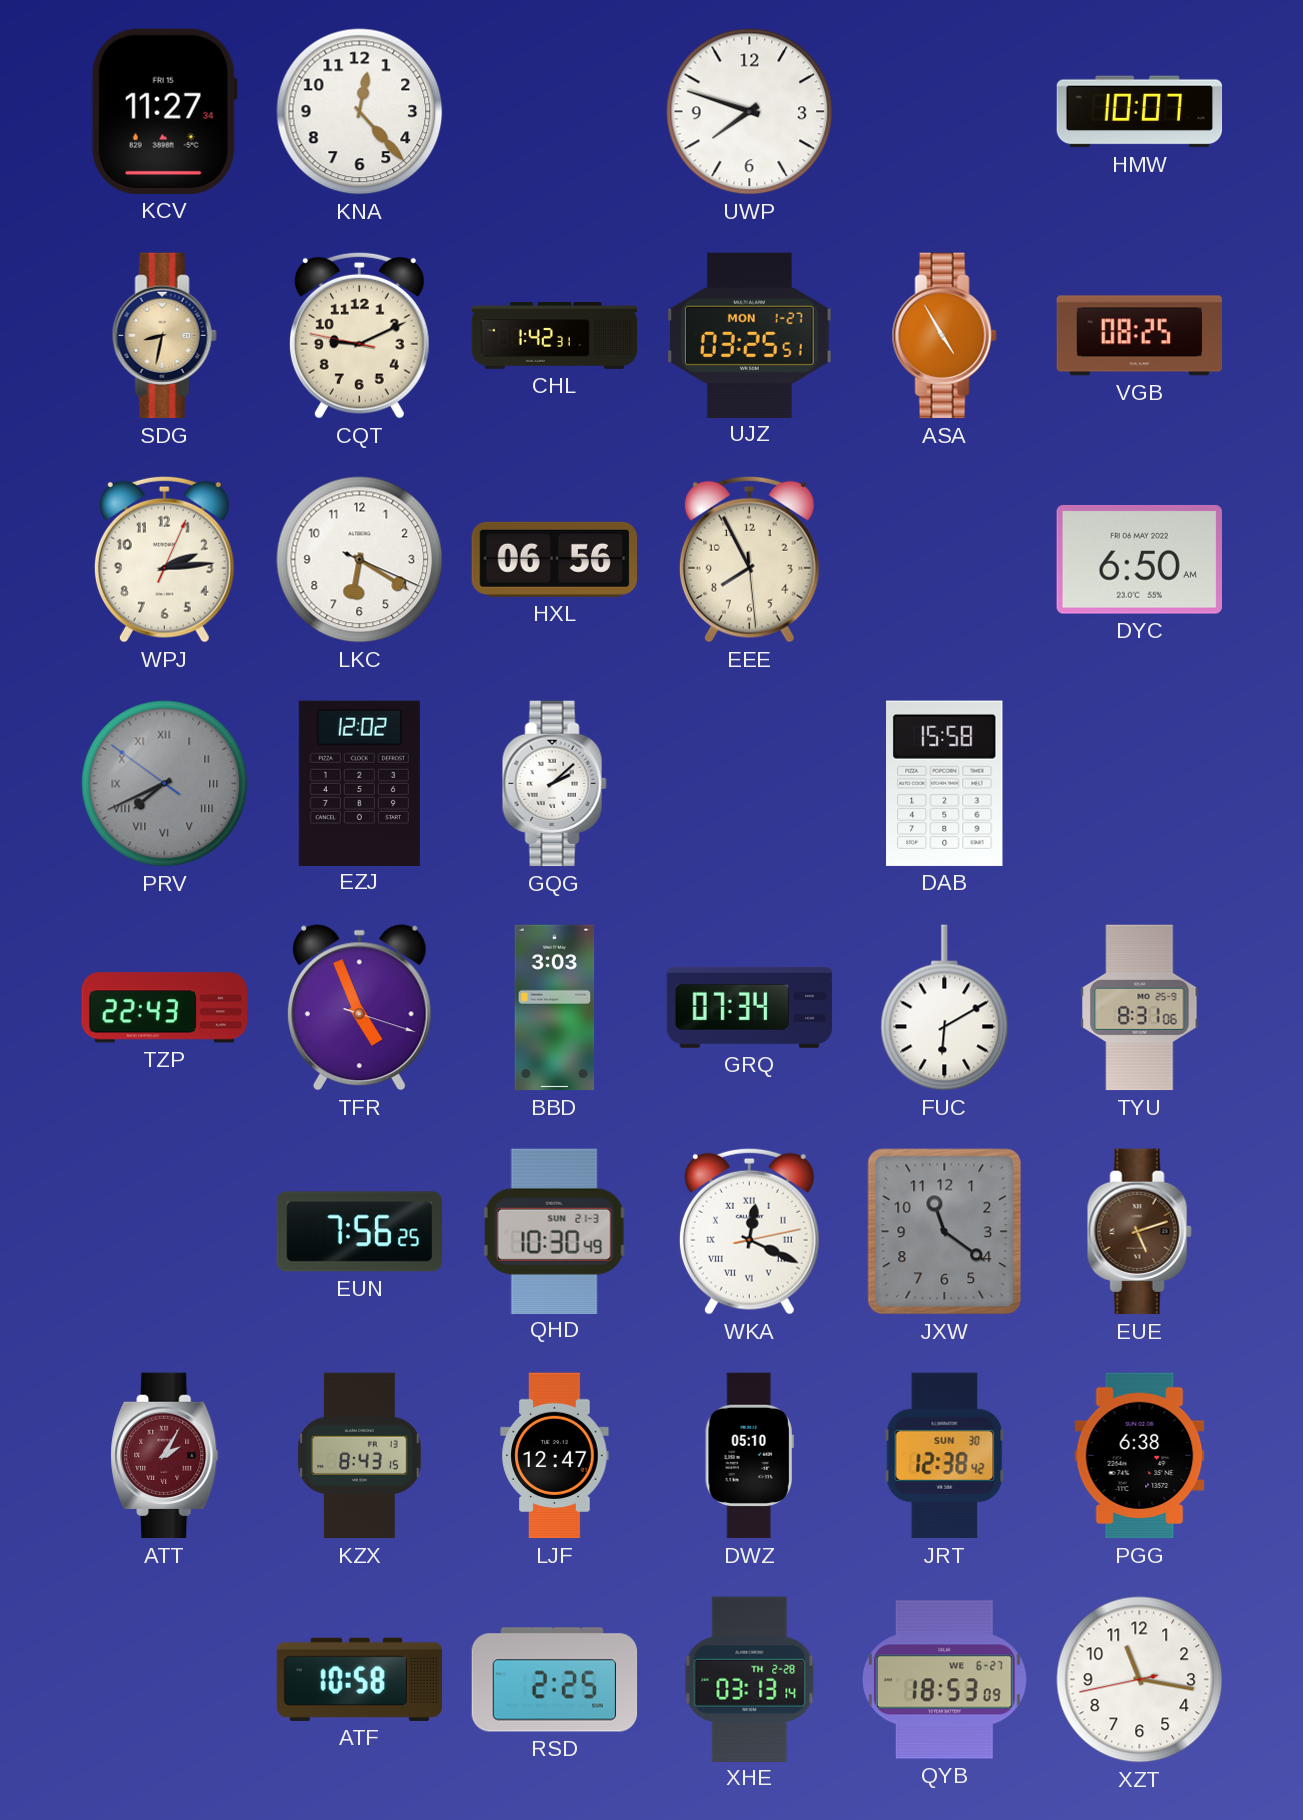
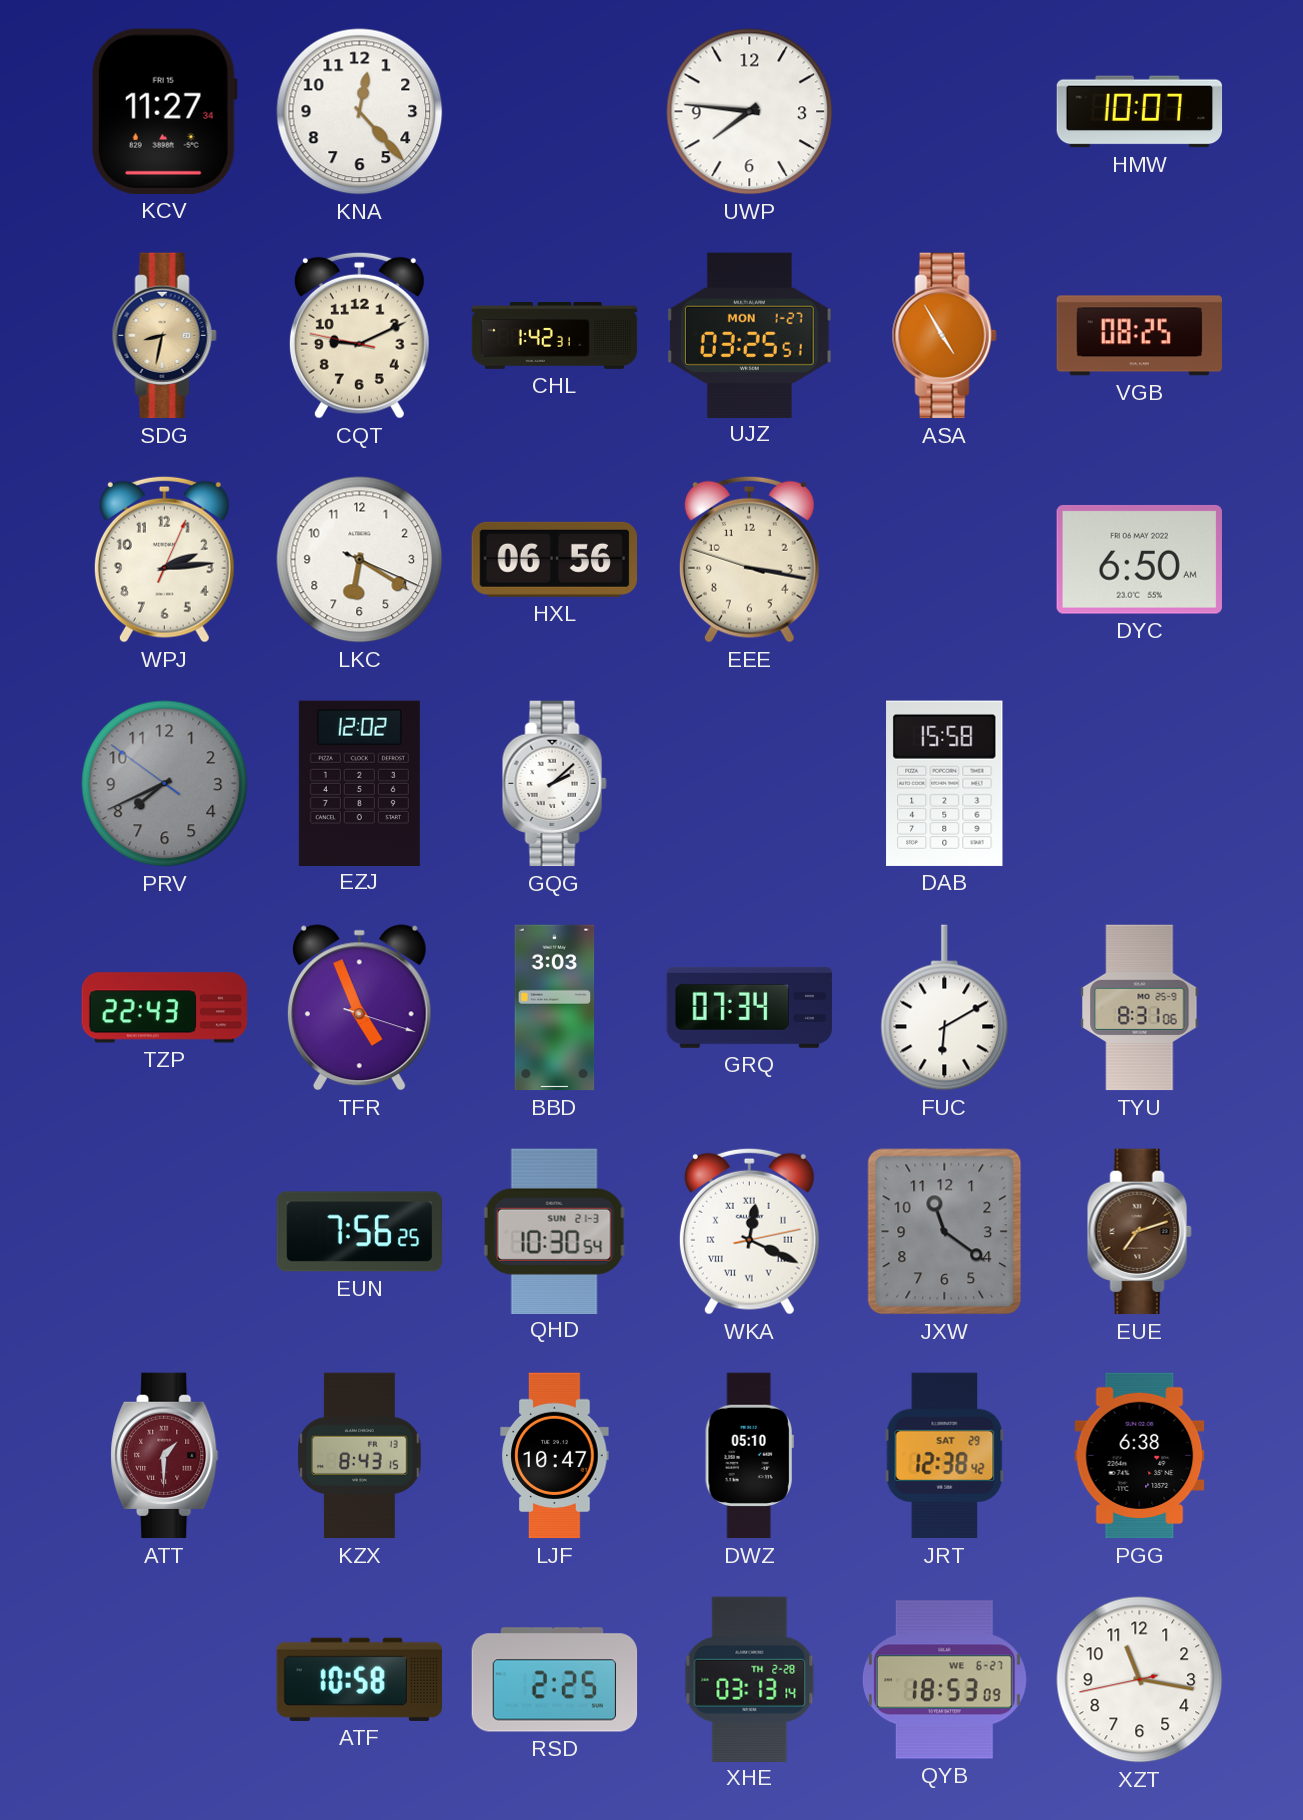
UWP: 7:48 -> 7:46 (750, 112)
EEE: 7:55 -> 3:16 (749, 559)
PRV numerals: Roman -> Arabic (165, 784)
QHD: 10:30:49 -> 10:30:54 (554, 1231)
EUE: 5:12 -> 7:12 (1139, 1232)
ATT: 2:05 -> 1:30 (165, 1456)
LJF: 12:47 -> 10:47 (555, 1456)
JRT date: SUN 30 -> SAT 29 (945, 1456)
